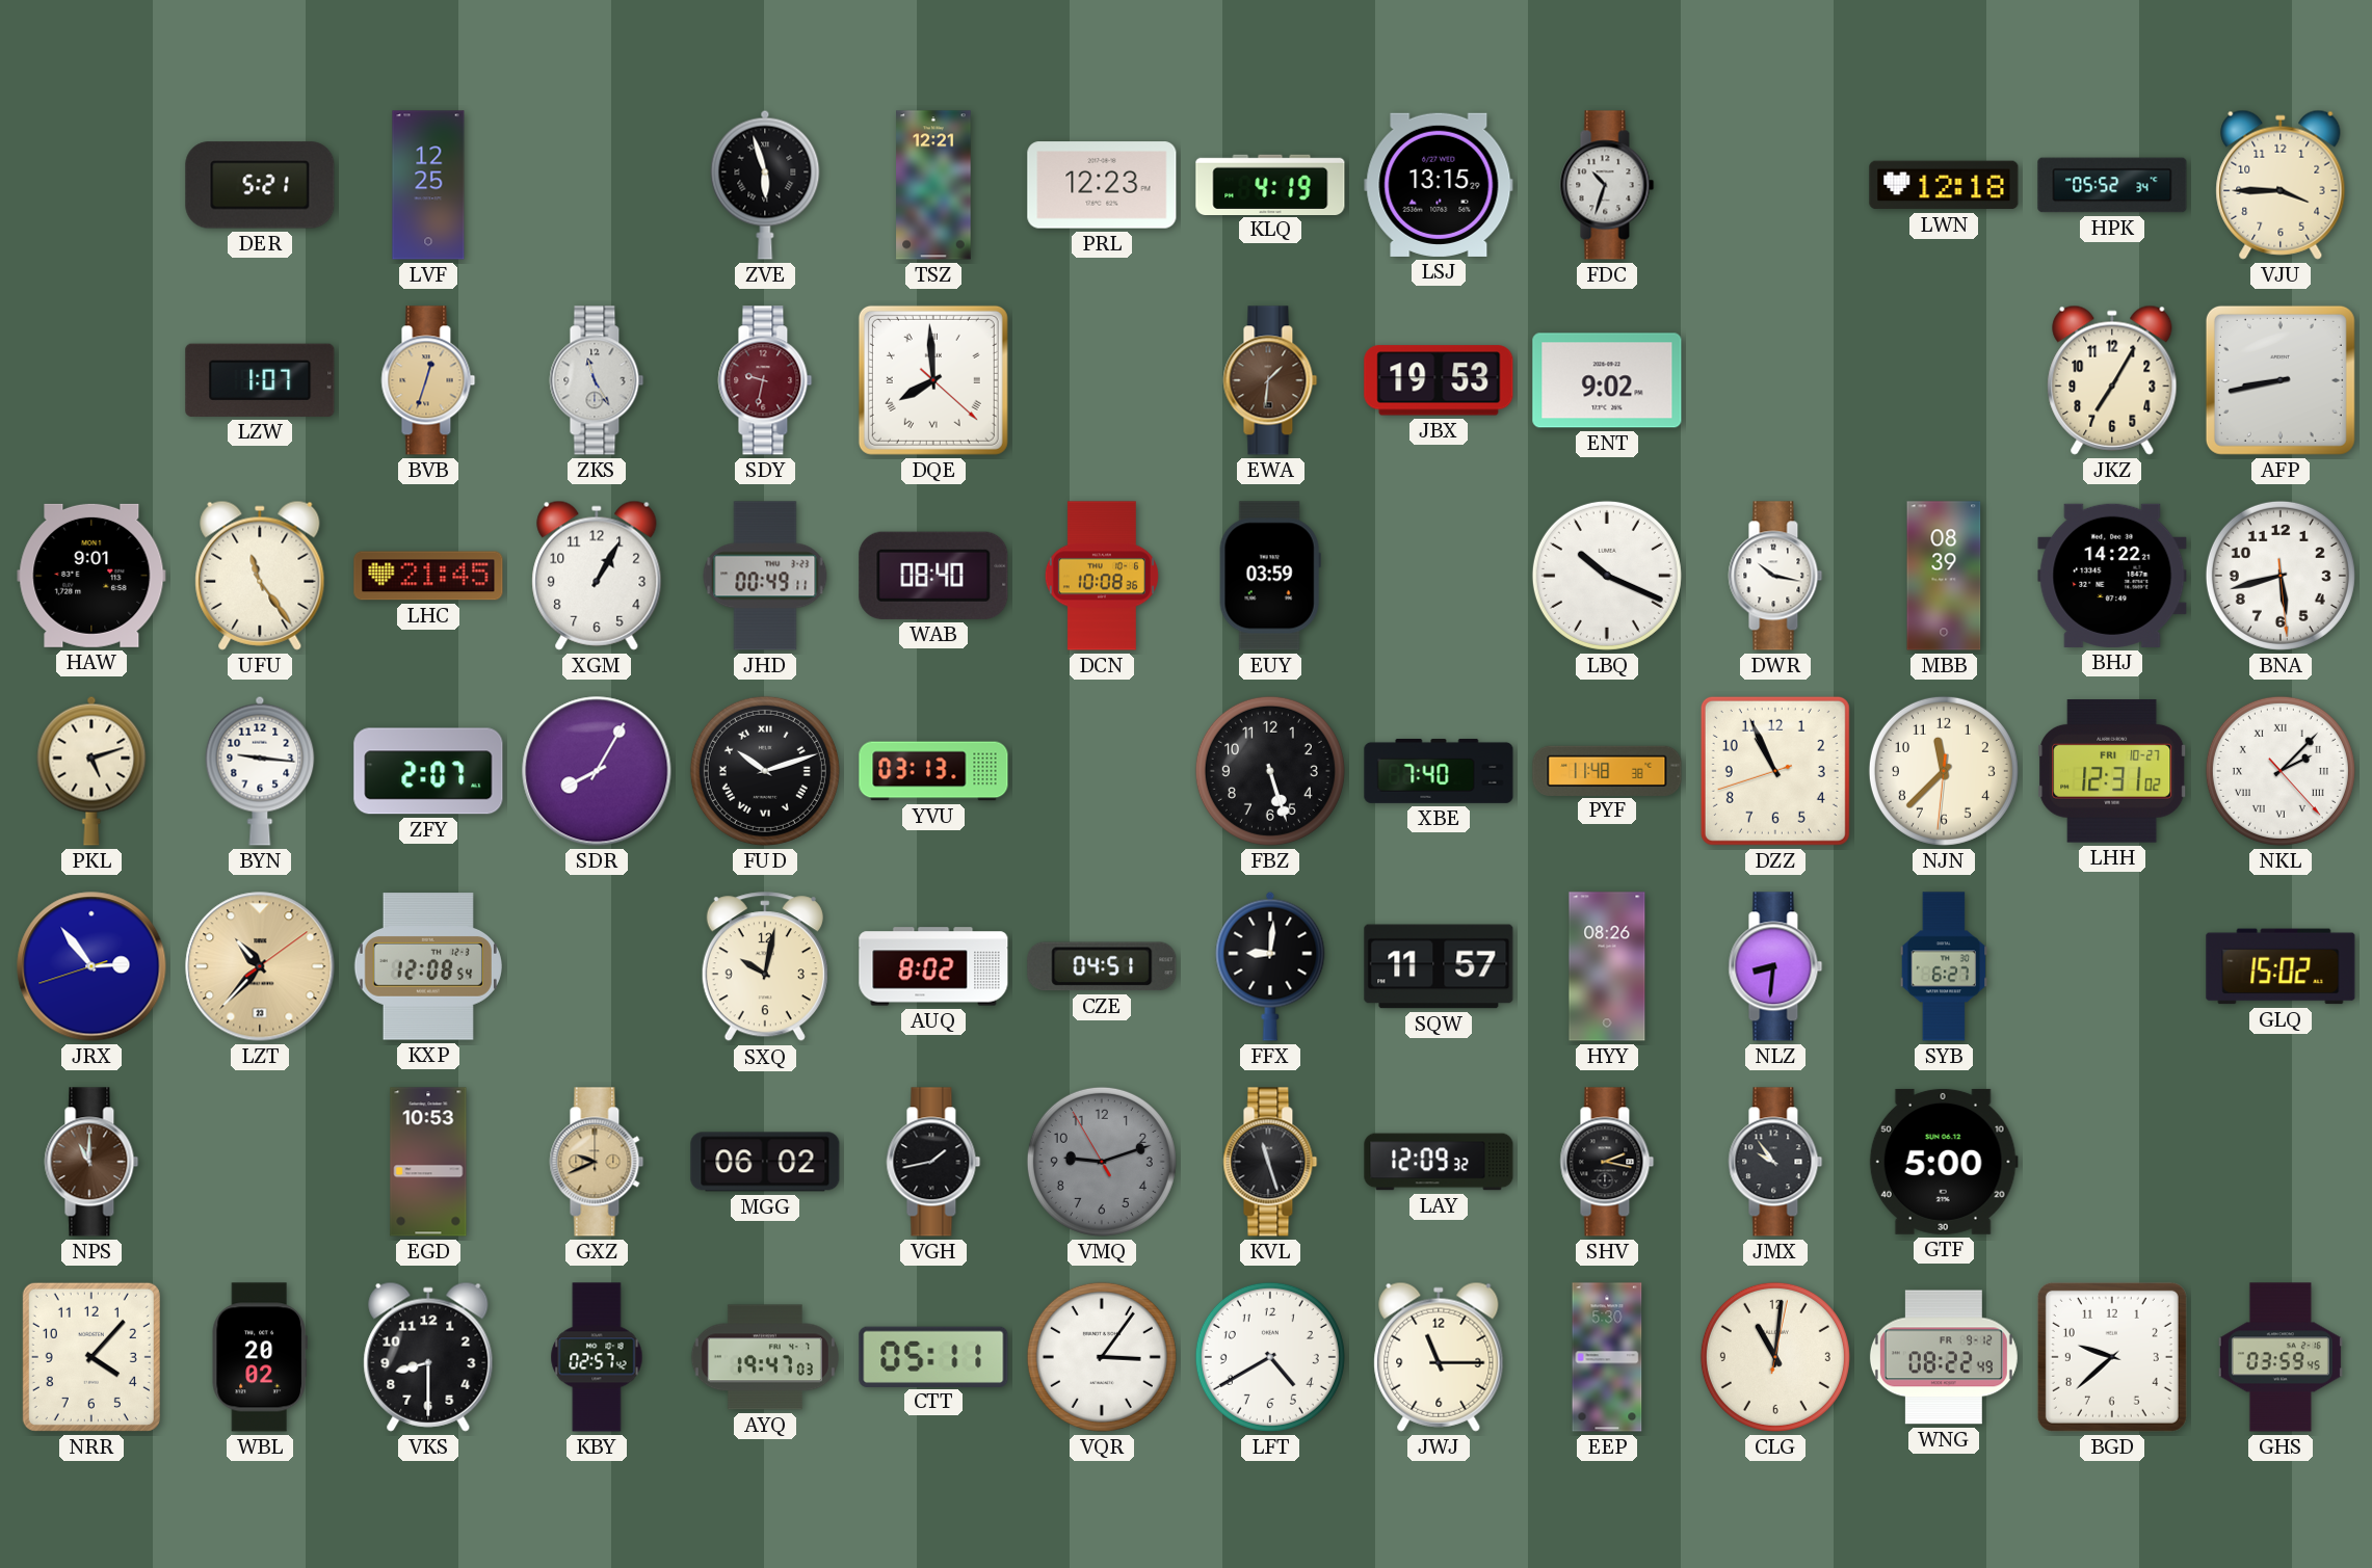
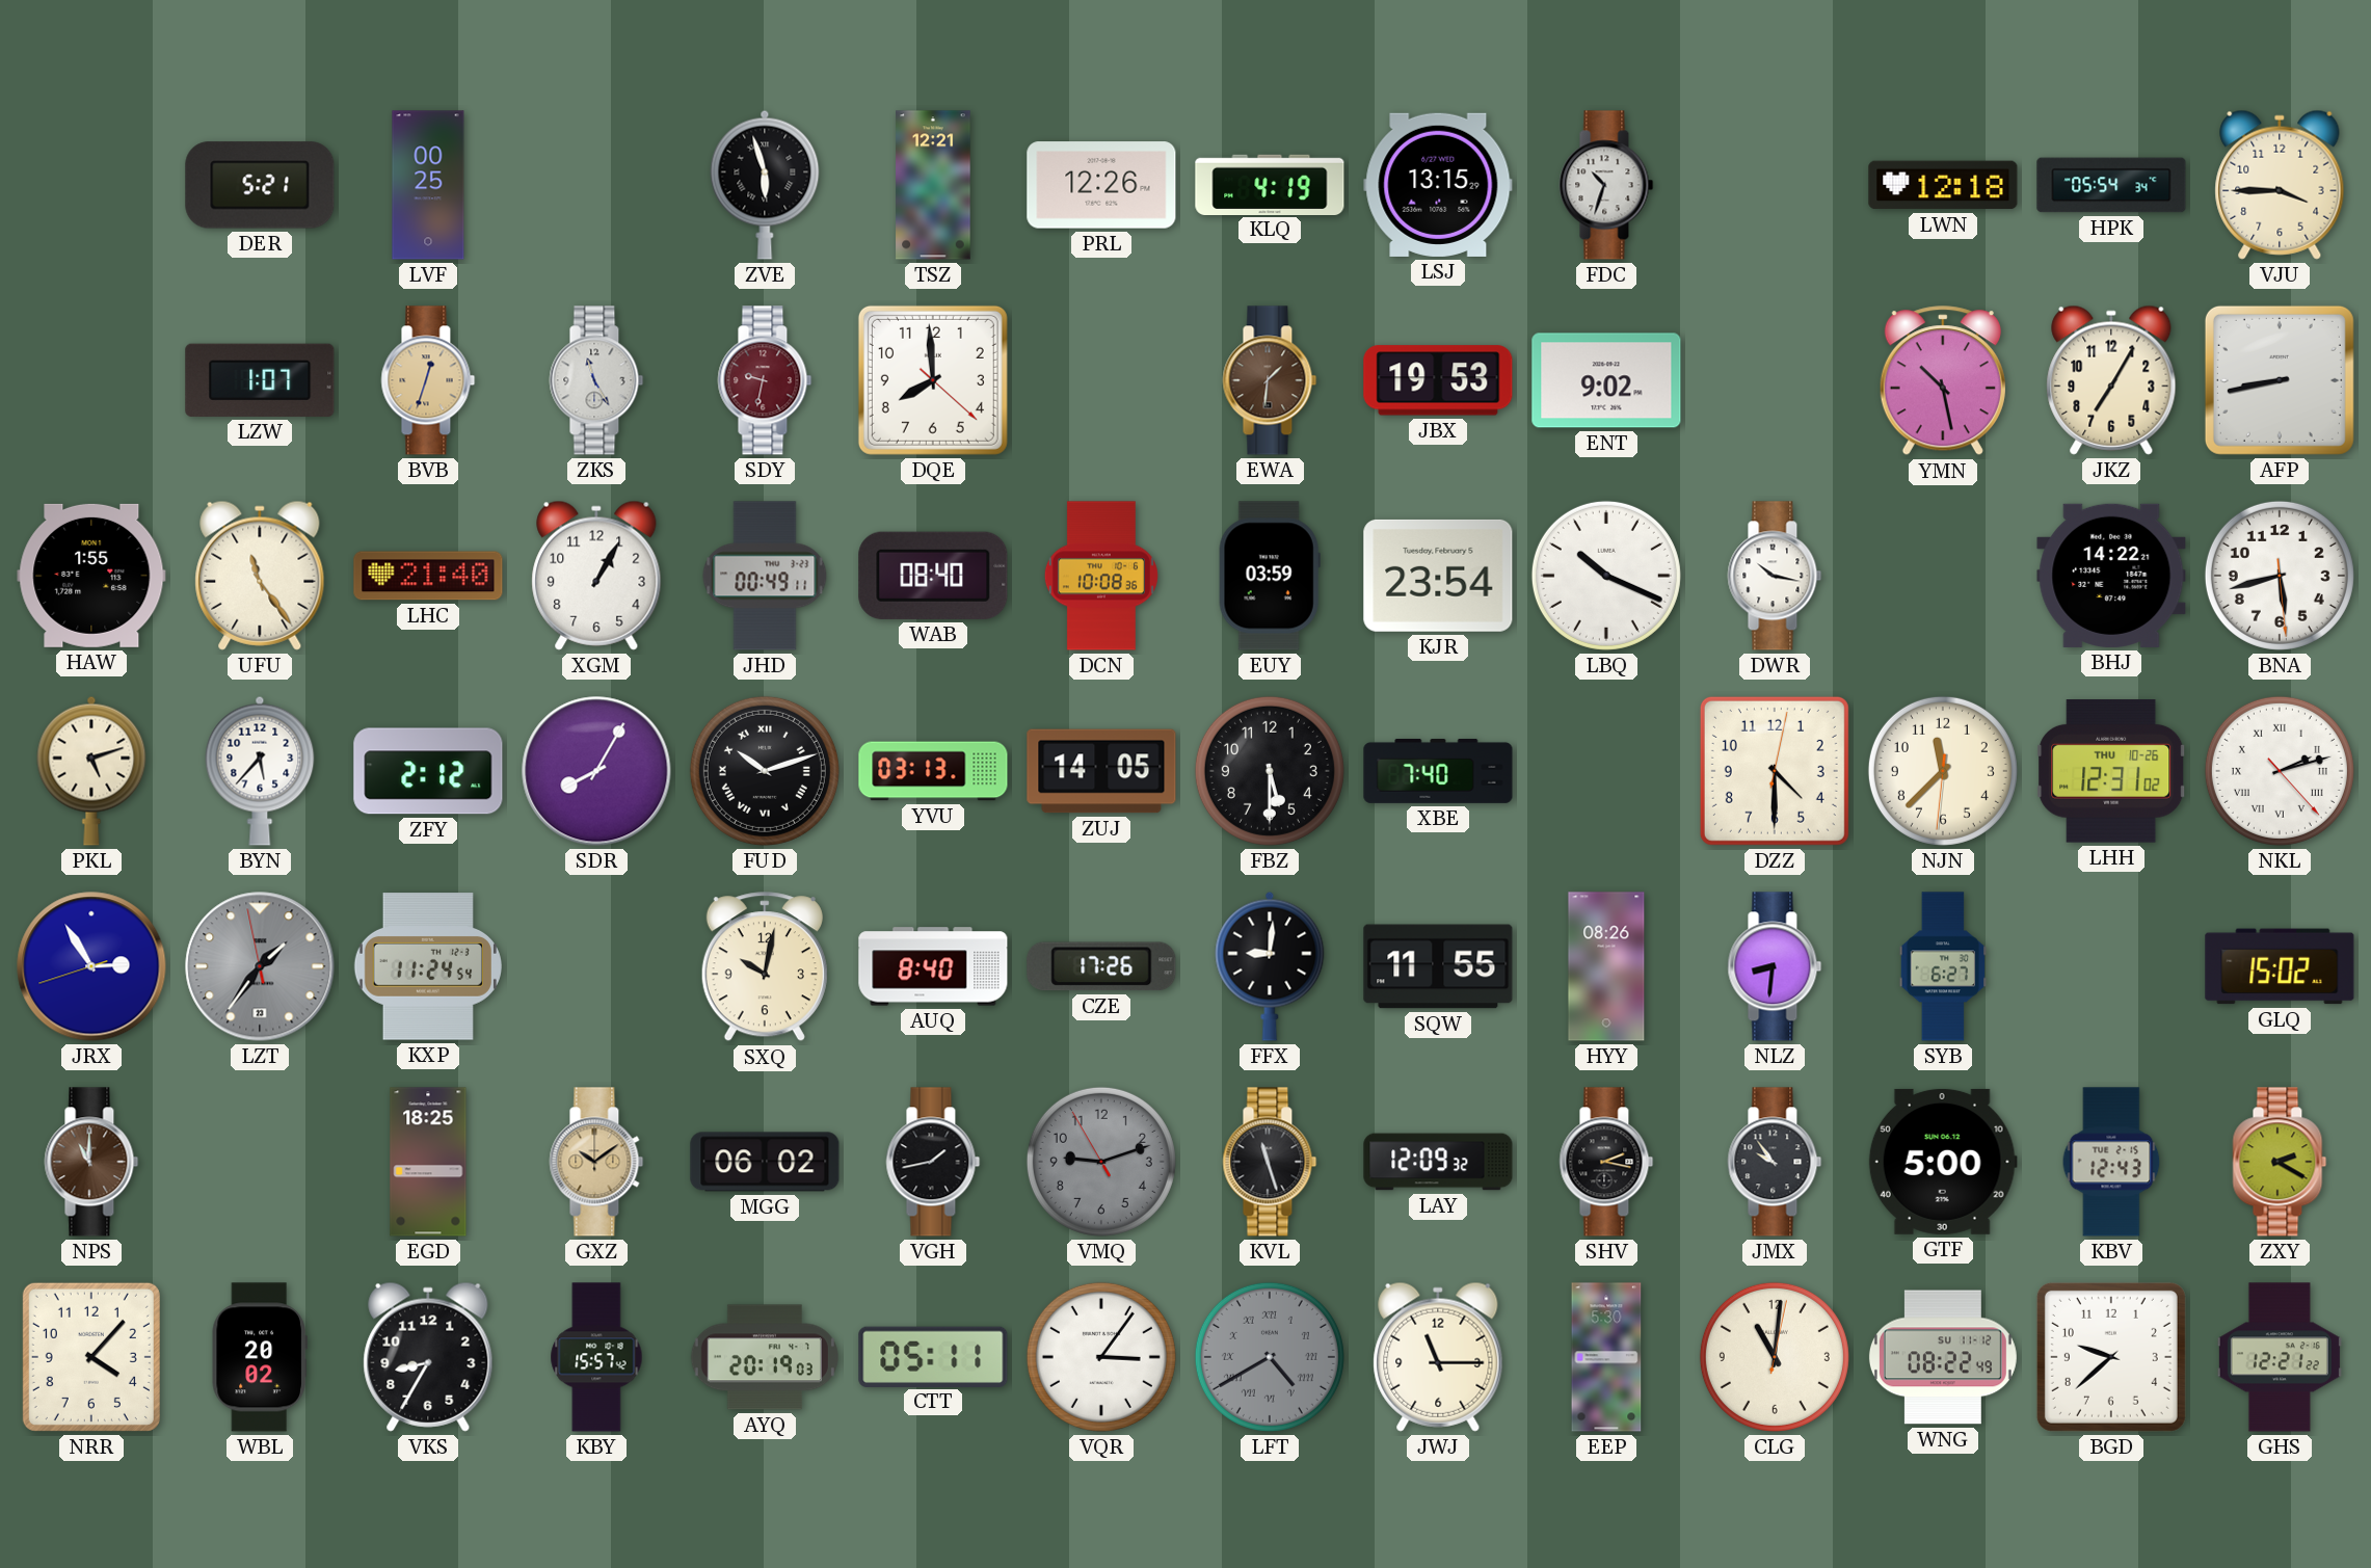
LVF: 12:25 -> 00:25 (428, 185)
PRL: 12:23 -> 12:26 (1101, 185)
HPK: 05:52 -> 05:54 (2111, 185)
DQE numerals: Roman -> Arabic (933, 380)
YMN: none -> 10:28 (1943, 381)
HAW: 9:01 -> 1:55 (91, 576)
LHC: 21:45 -> 21:40 (428, 576)
KJR: none -> 23:54 (1438, 576)
MBB: 08:39 -> none (1944, 576)
BYN: 9:16 -> 5:37 (260, 771)
ZFY: 2:07 -> 2:12 (428, 771)
ZUJ: none -> 14:05 (1101, 771)
FBZ: 5:27 -> 5:30 (1270, 771)
PYF: 11:48 -> none (1607, 770)
DZZ: 10:55 -> 4:30 (1775, 771)
LHH date: FRI 10-27 -> THU 10-26 (2112, 772)
NKL: 2:07 -> 2:12 (2280, 771)
JRX: 2:53 -> 2:54 (91, 966)
LZT: 10:37 -> 1:35 (260, 966)
LZT dial: champagne -> grey (260, 966)
KXP: 12:08 -> 11:24 (428, 966)
AUQ: 8:02 -> 8:40 (933, 966)
CZE: 04:51 -> 17:26 (1101, 966)
SQW: 11:57 -> 11:55 (1438, 966)
EGD: 10:53 -> 18:25 (428, 1162)
GXZ: 9:41 -> 10:09 (596, 1162)
KBV: none -> 12:43 (2111, 1162)
ZXY: none -> 2:20 (2280, 1162)
VKS: 8:30 -> 8:35 (428, 1357)
KBY: 02:57 -> 15:57 (596, 1357)
AYQ: 19:47 -> 20:19 (765, 1357)
LFT dial: white -> grey (1270, 1357)
LFT numerals: Arabic -> Roman (1270, 1357)
WNG date: FR 9-12 -> SU 11-12 (1943, 1357)
GHS: 03:59 -> 12:21 (2280, 1357)
